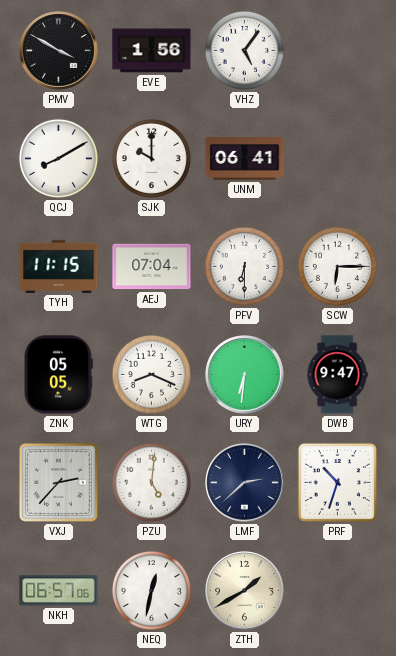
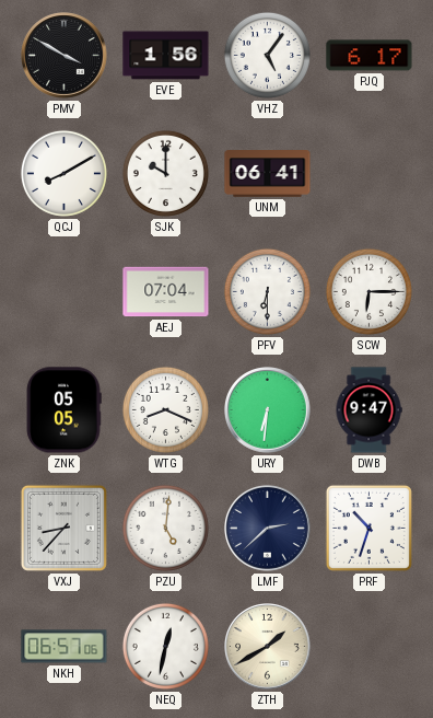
PJQ: none -> 6:17 (370, 56)
TYH: 11:15 -> none (59, 266)
VXJ: 2:37 -> 8:37 (63, 528)
